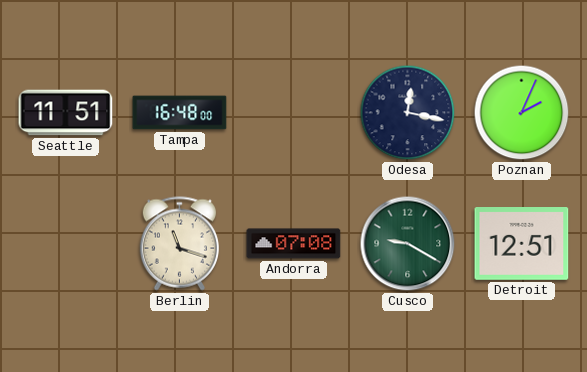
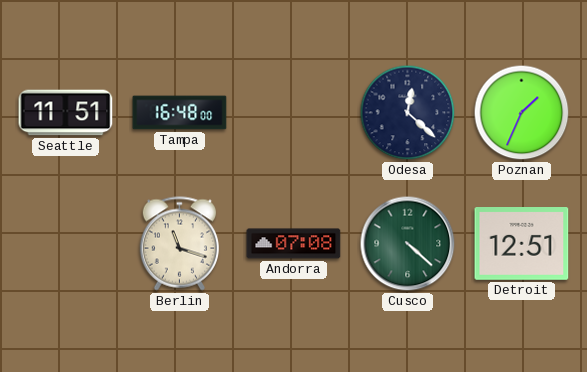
Odesa: 12:17 -> 12:22 (408, 113)
Poznan: 2:04 -> 1:34 (522, 113)
Cusco: 9:20 -> 4:22 (408, 244)
